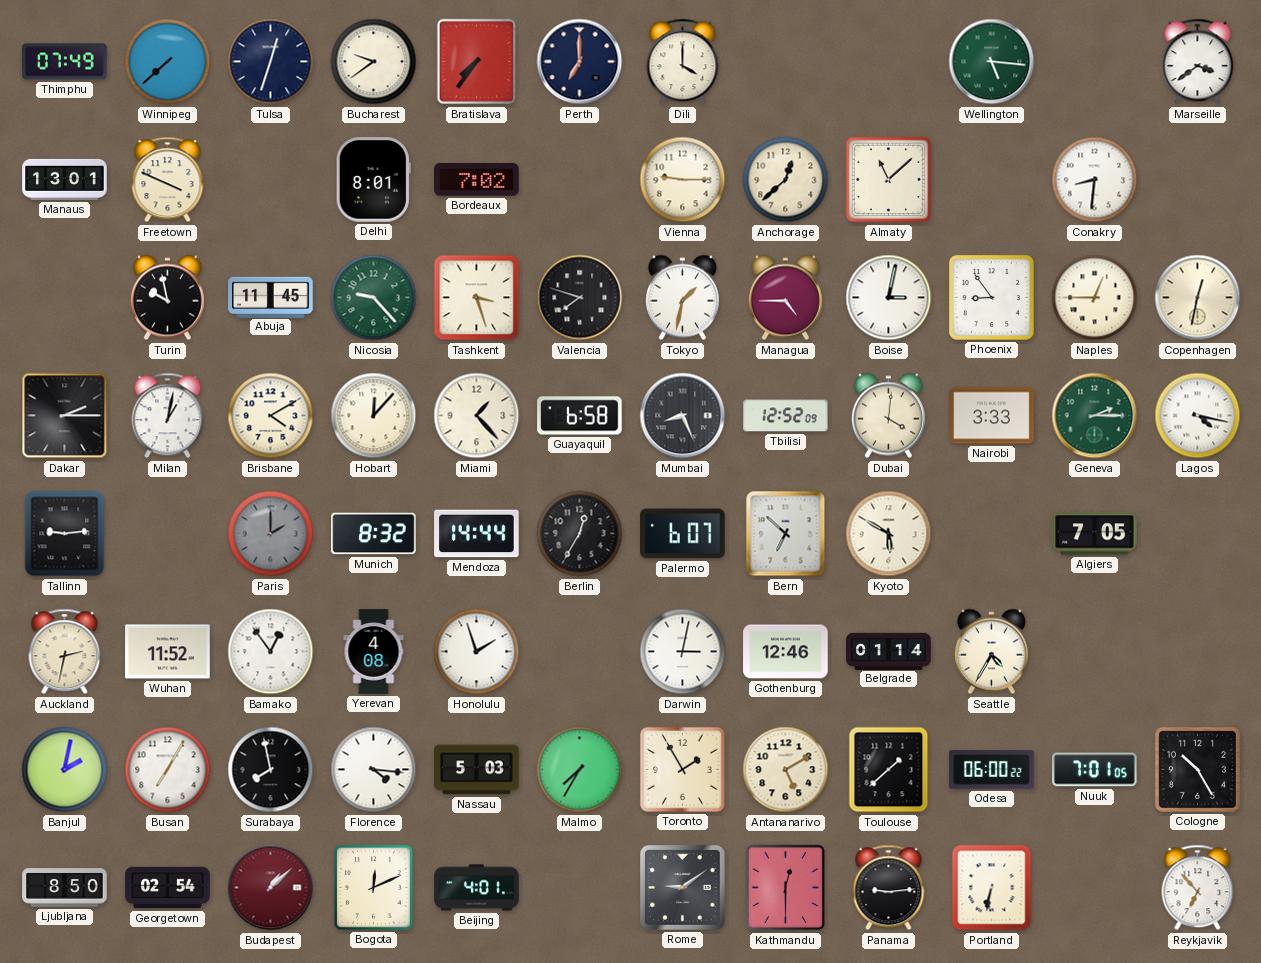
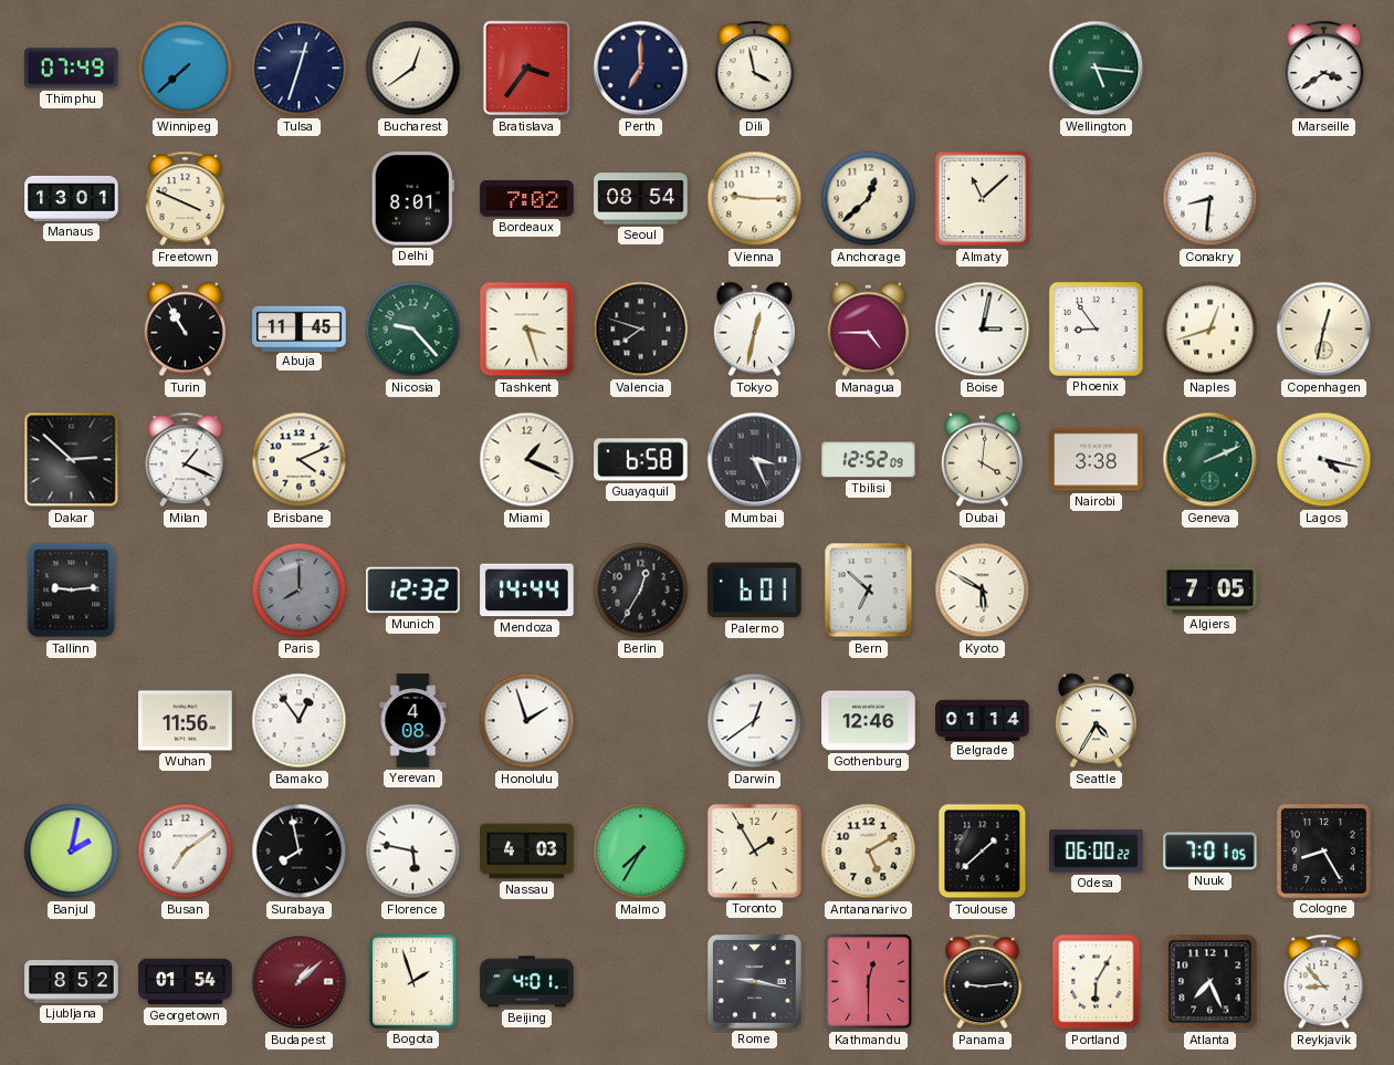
Bucharest: 9:39 -> 12:39 (413, 69)
Bratislava: 7:36 -> 3:36 (526, 69)
Dili: 4:00 -> 3:58 (755, 69)
Seoul: none -> 08:54 (641, 199)
Turin: 9:58 -> 10:55 (185, 330)
Tokyo: 1:32 -> 12:32 (754, 330)
Naples: 12:45 -> 12:42 (1210, 330)
Dakar: 2:15 -> 2:52 (72, 460)
Milan: 1:02 -> 1:19 (186, 460)
Brisbane: 4:10 -> 4:11 (300, 460)
Hobart: 12:07 -> none (374, 416)
Miami: 1:23 -> 1:19 (527, 460)
Mumbai: 8:26 -> 3:26 (755, 460)
Nairobi: 3:33 -> 3:38 (1097, 460)
Geneva: 2:15 -> 2:11 (1210, 460)
Paris: 2:00 -> 8:00 (300, 591)
Munich: 8:32 -> 12:32 (413, 591)
Palermo: 6:07 -> 6:01 (755, 591)
Auckland: 2:32 -> none (65, 652)
Wuhan: 11:52 -> 11:56 (186, 721)
Darwin: 3:02 -> 12:39 (755, 721)
Busan: 7:05 -> 7:09 (186, 852)
Florence: 4:16 -> 5:47 (413, 852)
Nassau: 5:03 -> 4:03 (527, 852)
Cologne: 10:25 -> 8:25 (1323, 850)
Ljubljana: 8:50 -> 8:52 (72, 982)
Georgetown: 02:54 -> 01:54 (186, 982)
Bogota: 12:11 -> 1:57 (413, 982)
Rome: 9:09 -> 9:17 (755, 982)
Portland: 6:32 -> 6:05 (1097, 982)
Atlanta: none -> 7:26 (1210, 982)
Reykjavik: 6:53 -> 8:53 (1324, 982)
